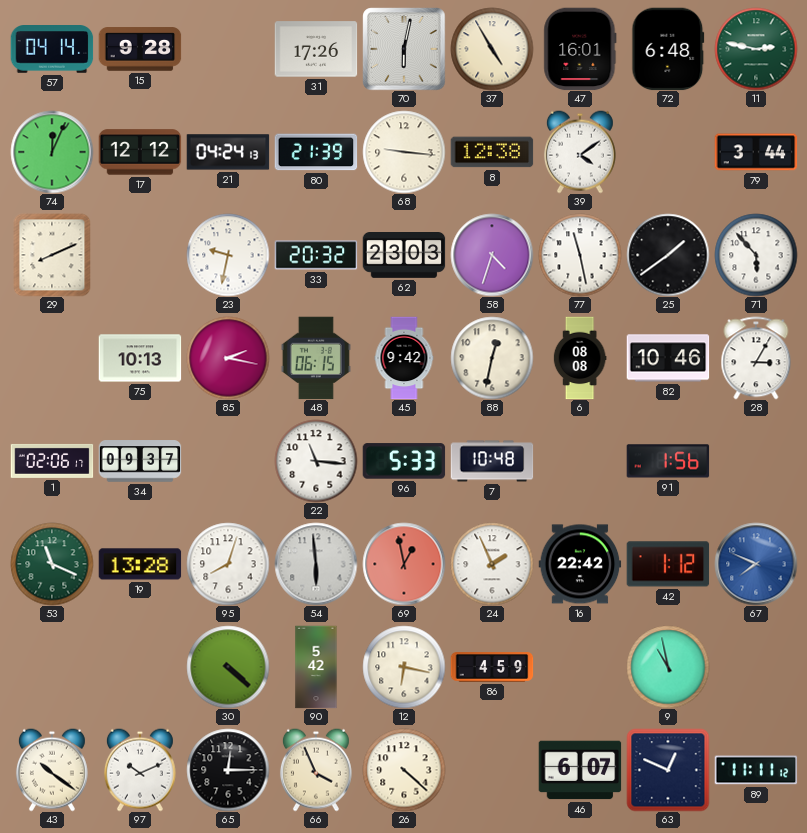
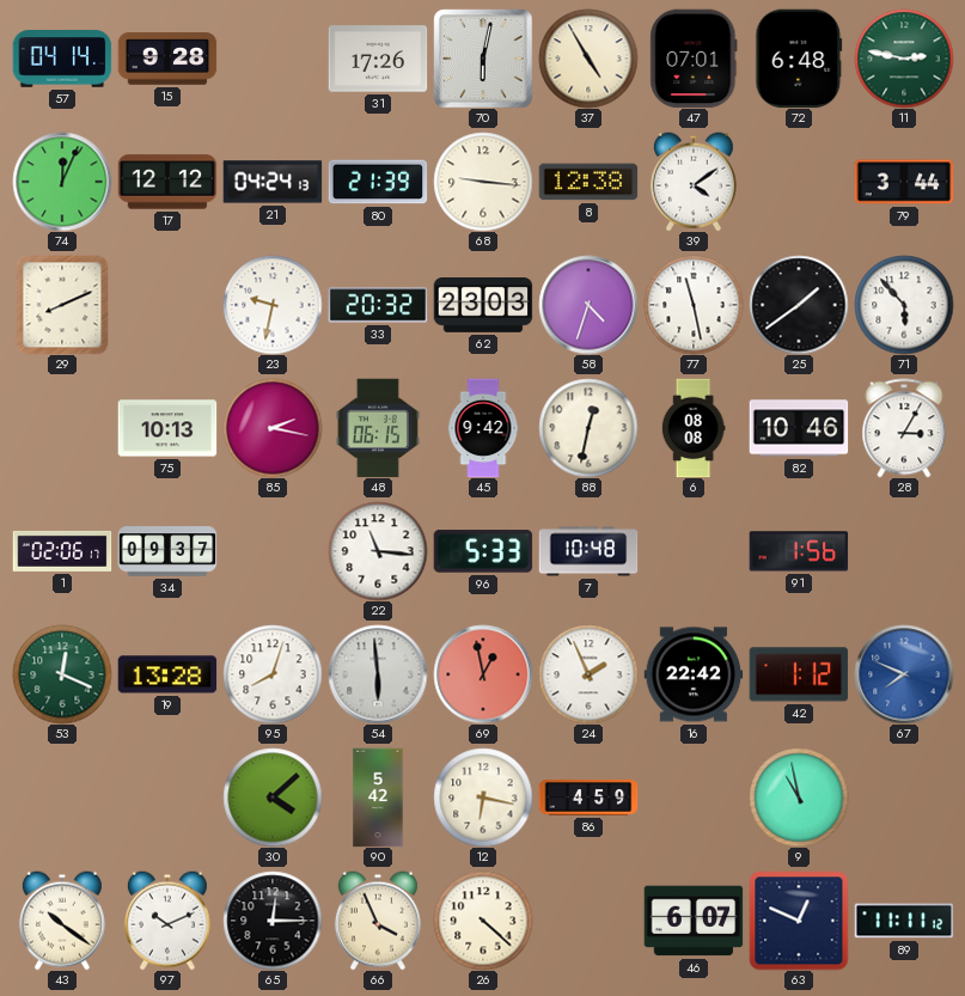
47: 16:01 -> 07:01 (694, 59)
53: 11:19 -> 12:19 (62, 674)
30: 4:22 -> 4:08 (273, 798)
